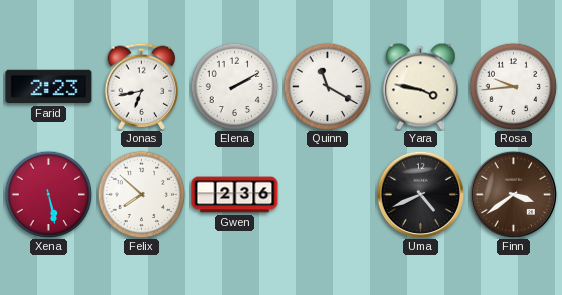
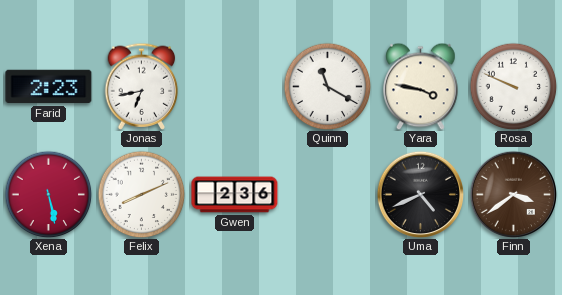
Elena: 2:10 -> none (234, 86)
Rosa: 9:44 -> 9:49 (513, 86)
Felix: 7:52 -> 8:11 (141, 194)
